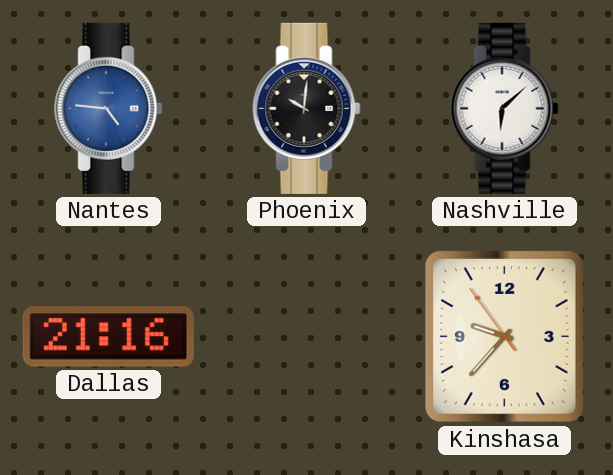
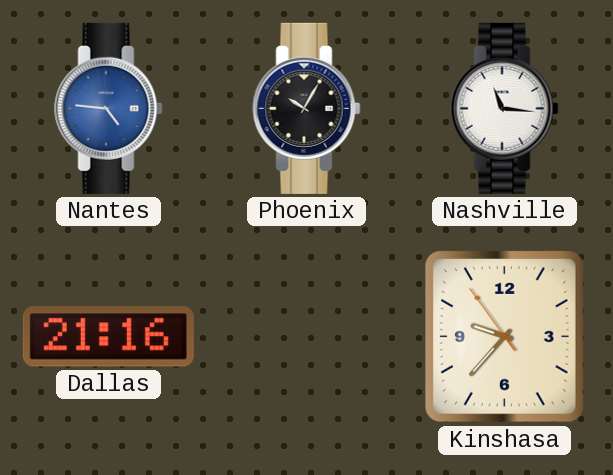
Phoenix: 10:01 -> 10:05 (307, 108)
Nashville: 6:08 -> 11:16 (505, 108)
